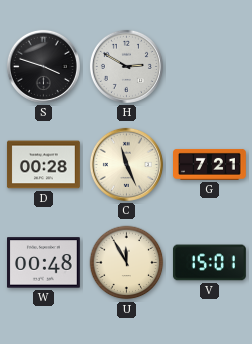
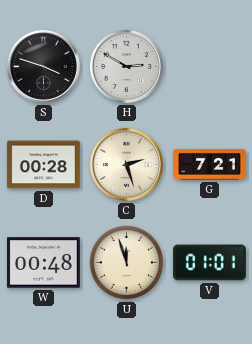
C: 11:26 -> 2:27 (126, 164)
U: 11:55 -> 11:57 (127, 263)
V: 15:01 -> 01:01 (210, 263)
